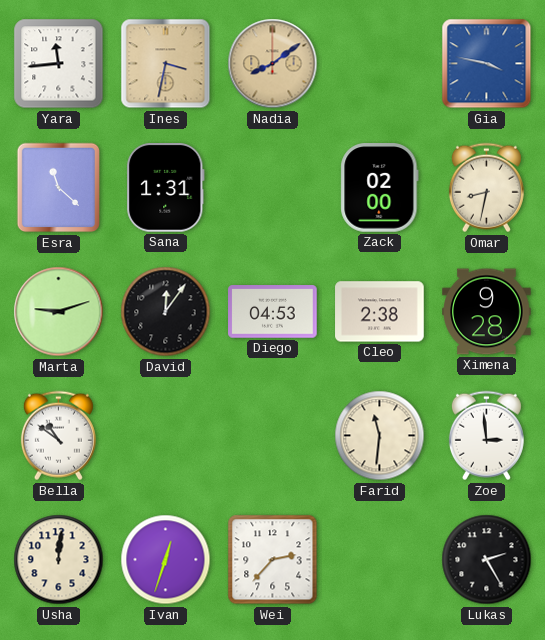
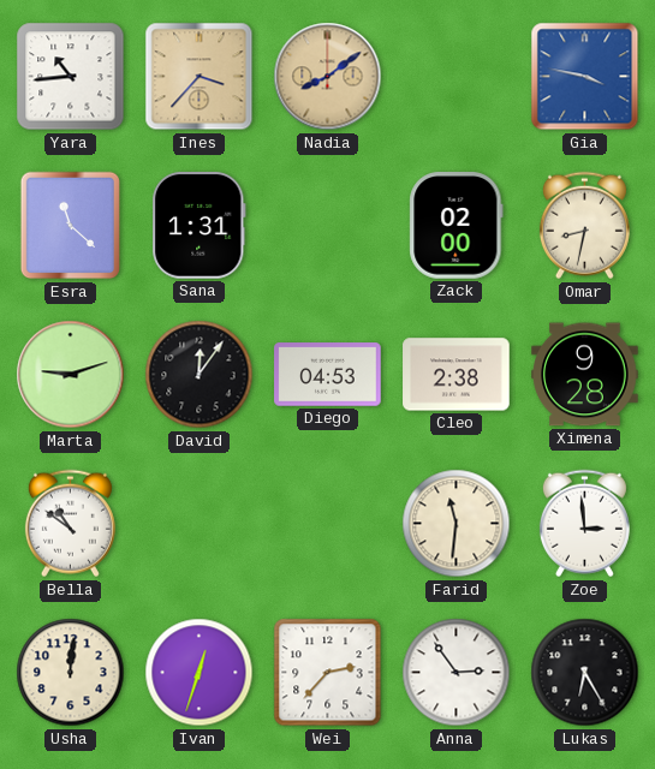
Yara: 11:44 -> 10:44 (71, 77)
Ines: 3:32 -> 3:37 (200, 77)
Anna: none -> 2:54 (457, 673)
Lukas: 2:25 -> 6:25 (585, 673)
